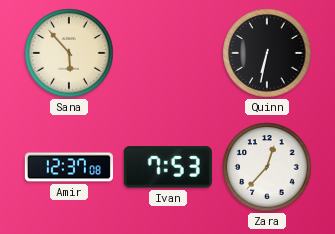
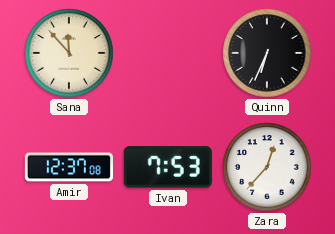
Sana: 5:53 -> 11:53 (69, 53)
Quinn: 6:32 -> 6:34 (267, 53)
